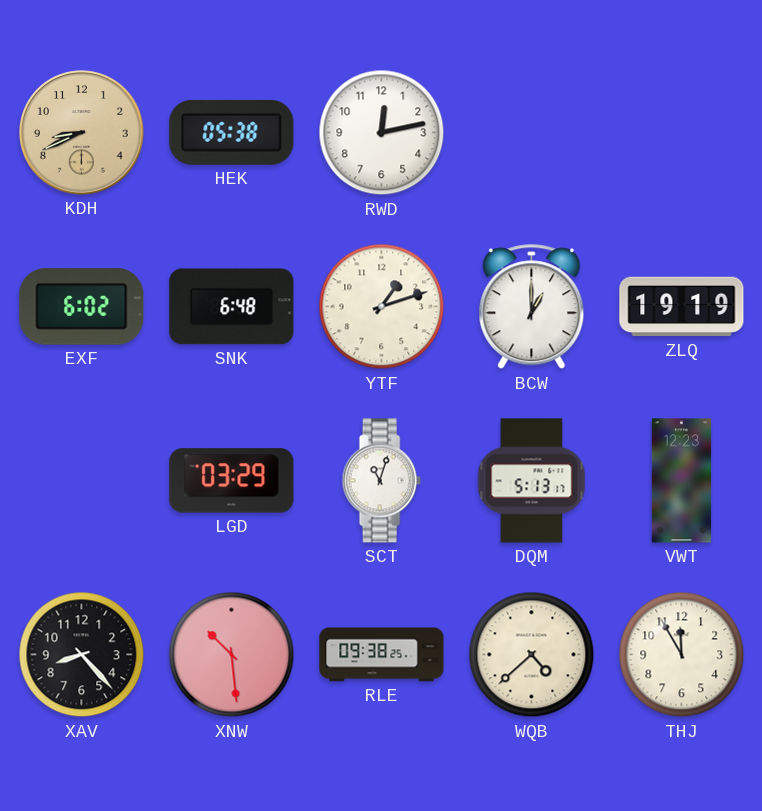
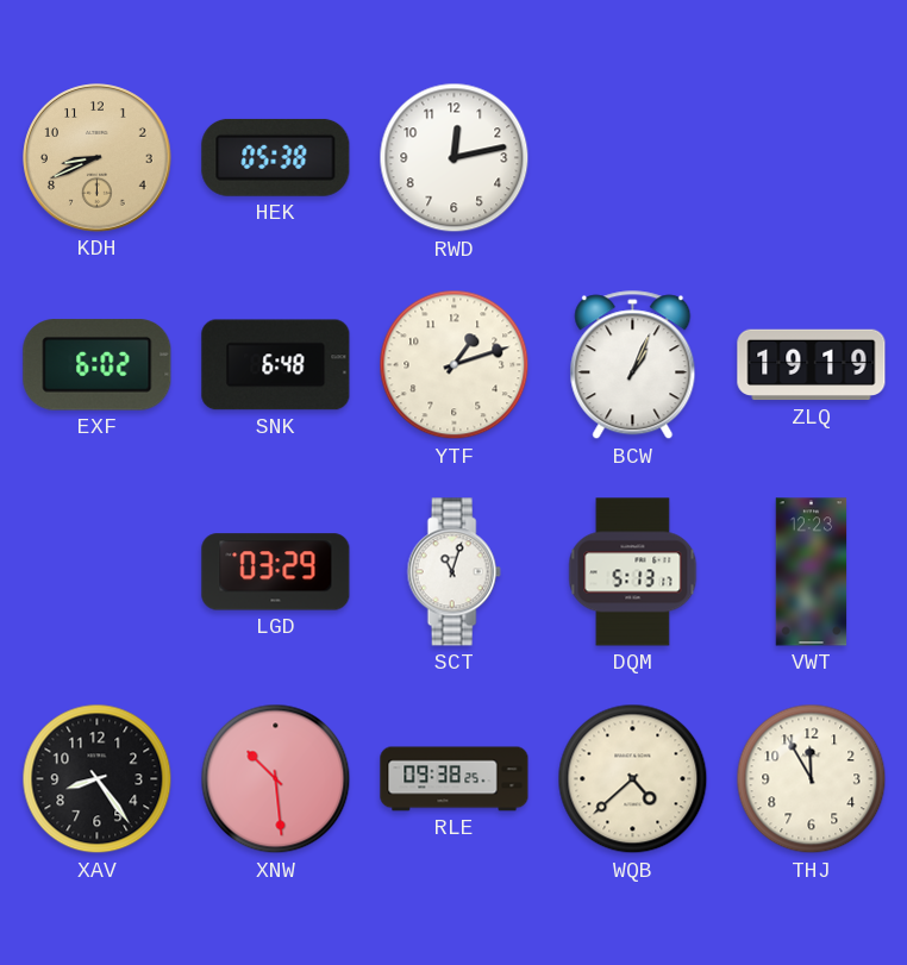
BCW: 1:00 -> 1:04 (633, 365)
XAV: 8:23 -> 8:24 (98, 779)
